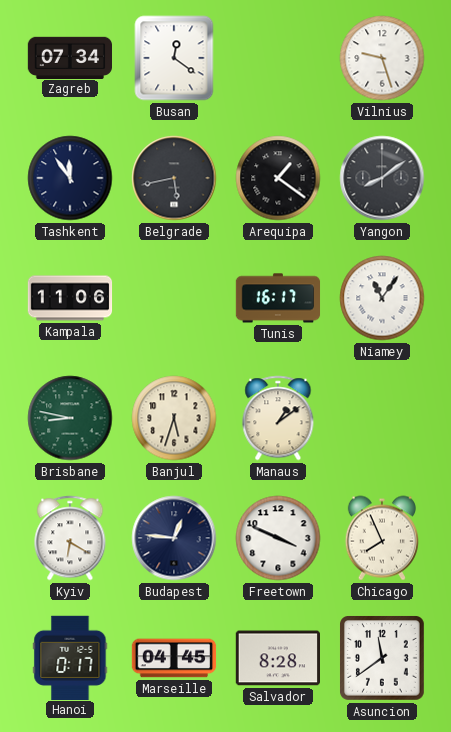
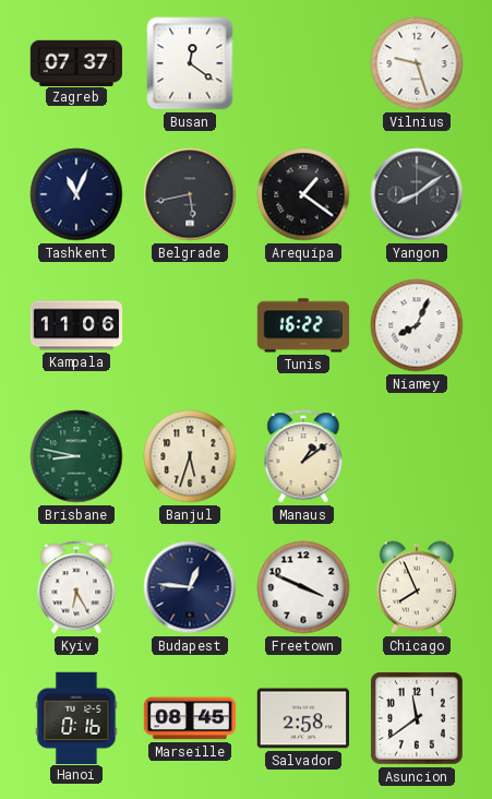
Zagreb: 07:34 -> 07:37 (76, 62)
Tashkent: 11:54 -> 11:04 (76, 194)
Tunis: 16:17 -> 16:22 (303, 325)
Niamey: 11:06 -> 8:04 (417, 325)
Kyiv: 6:20 -> 6:25 (76, 587)
Hanoi: 0:17 -> 0:16 (76, 717)
Marseille: 04:45 -> 08:45 (190, 718)
Salvador: 8:28 -> 2:58 (302, 718)
